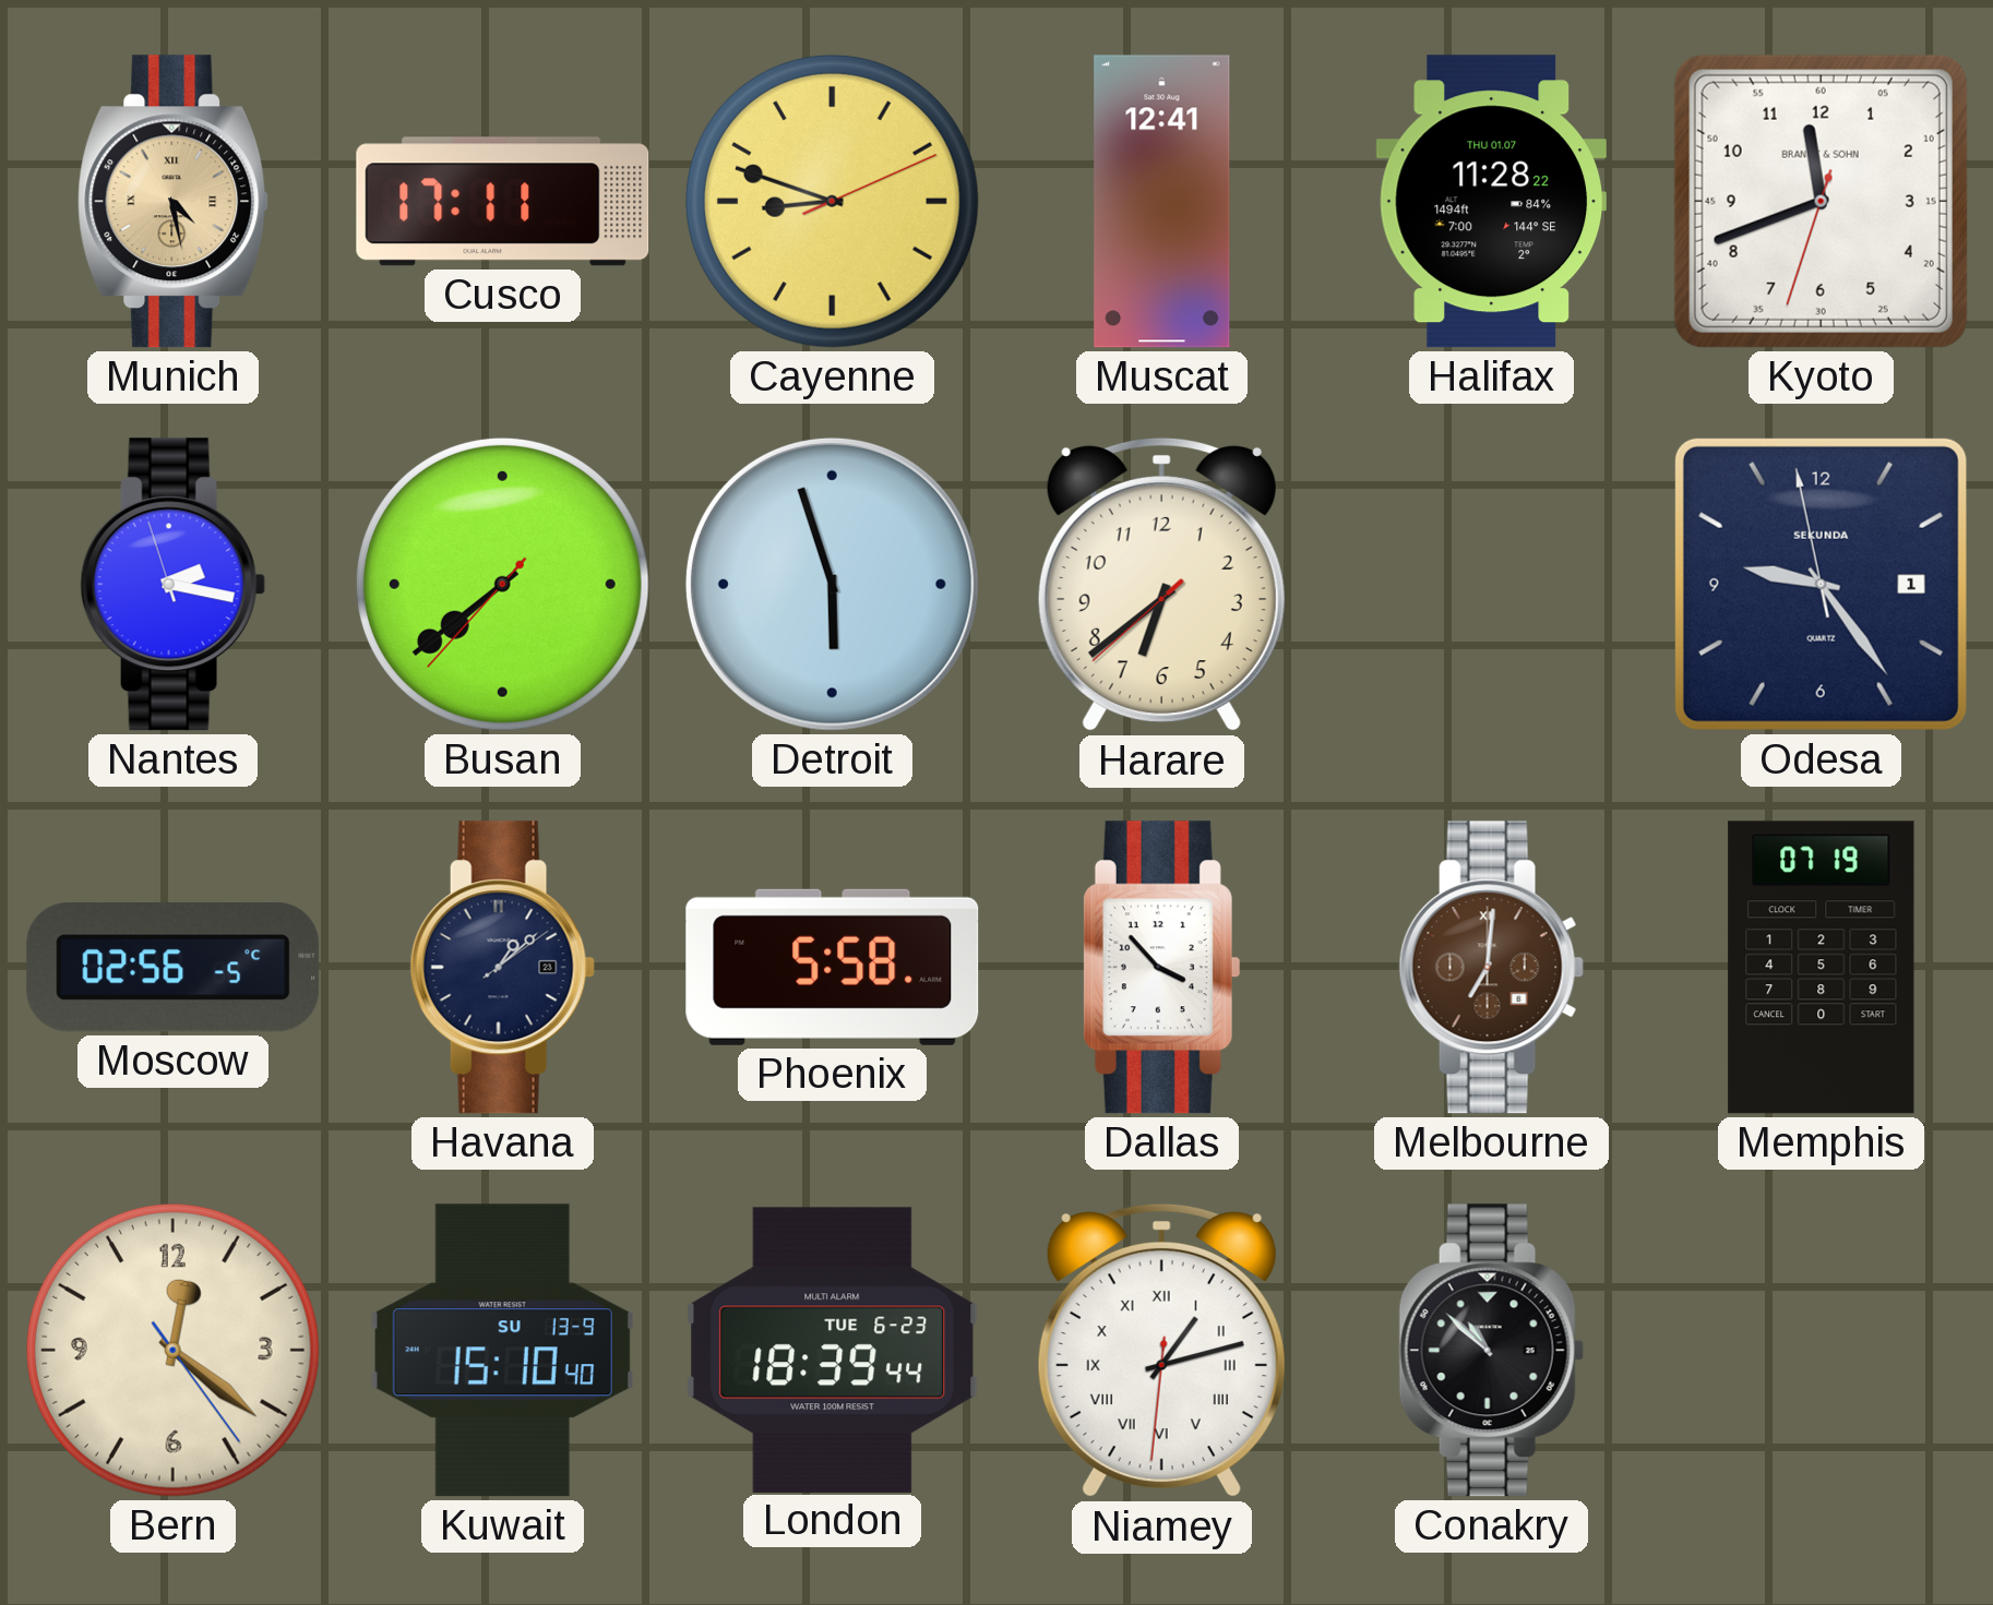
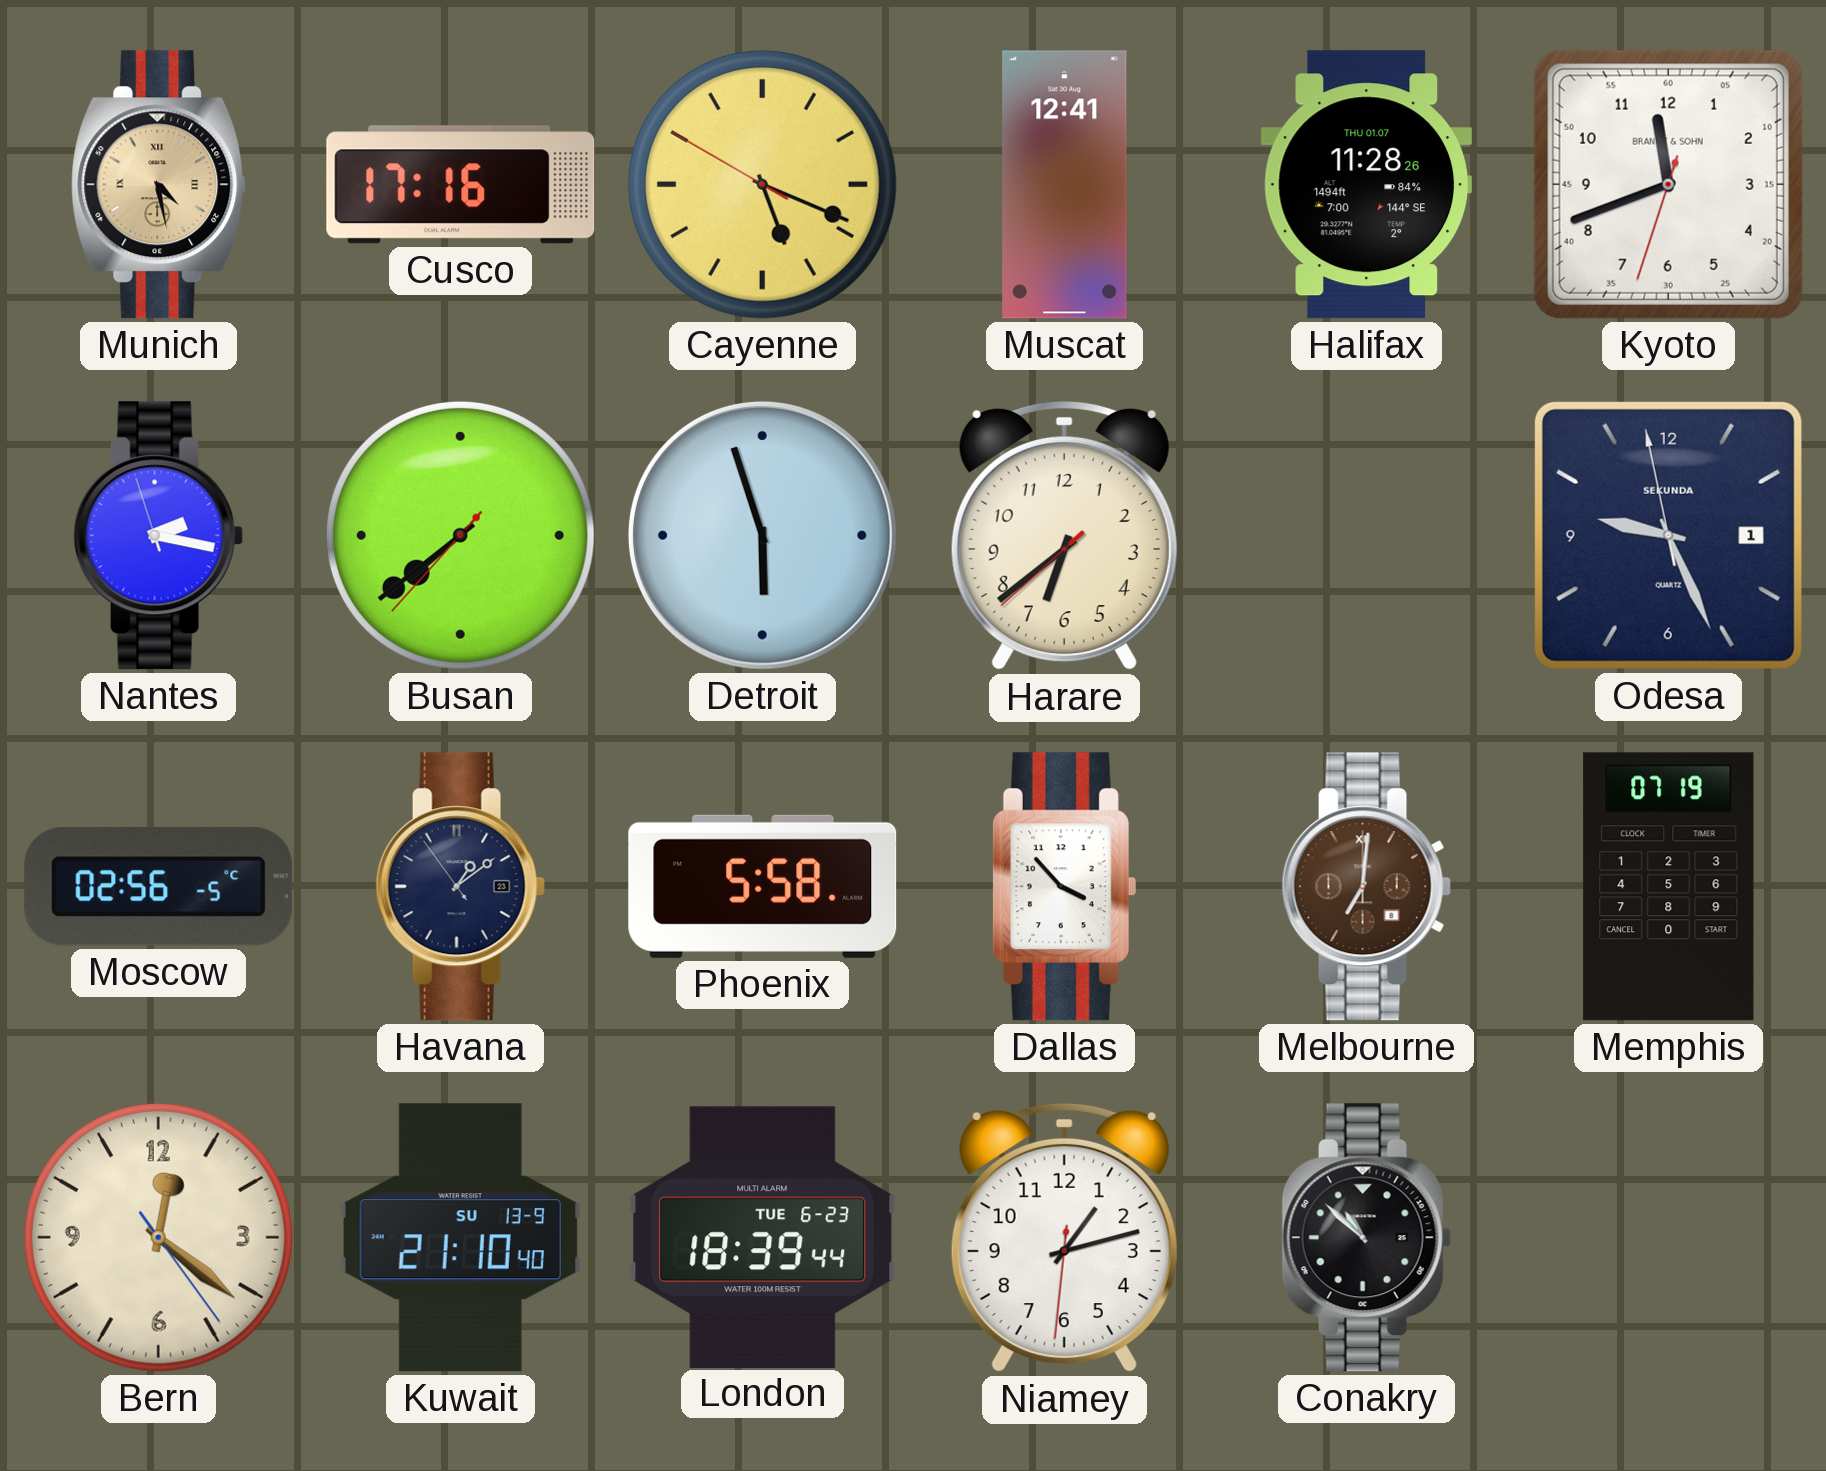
Cusco: 17:11 -> 17:16 (461, 185)
Cayenne: 8:48 -> 5:18 (762, 184)
Halifax: 11:28:22 -> 11:28:26 (1366, 185)
Odesa: 9:23 -> 9:25 (1668, 535)
Havana: 1:08:09 -> 1:08:54 (460, 887)
Kuwait: 15:10 -> 21:10 (460, 1238)
Niamey numerals: Roman -> Arabic (1064, 1238)
